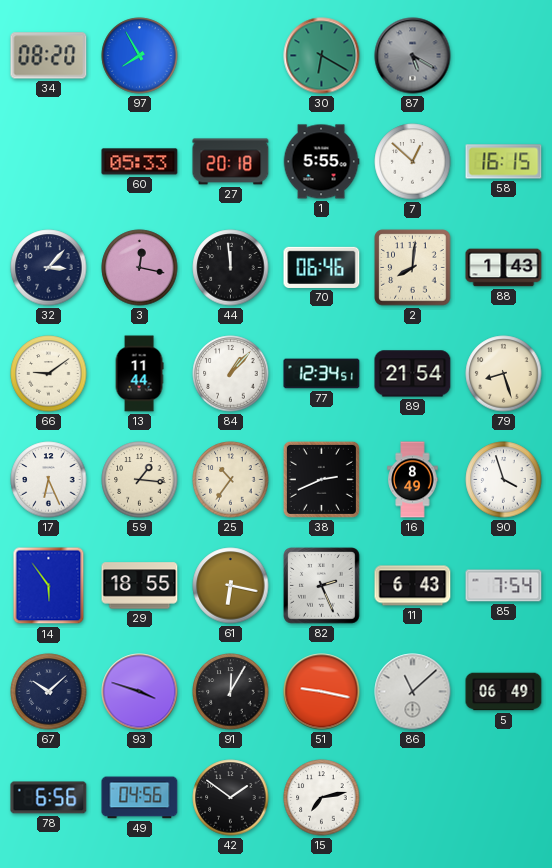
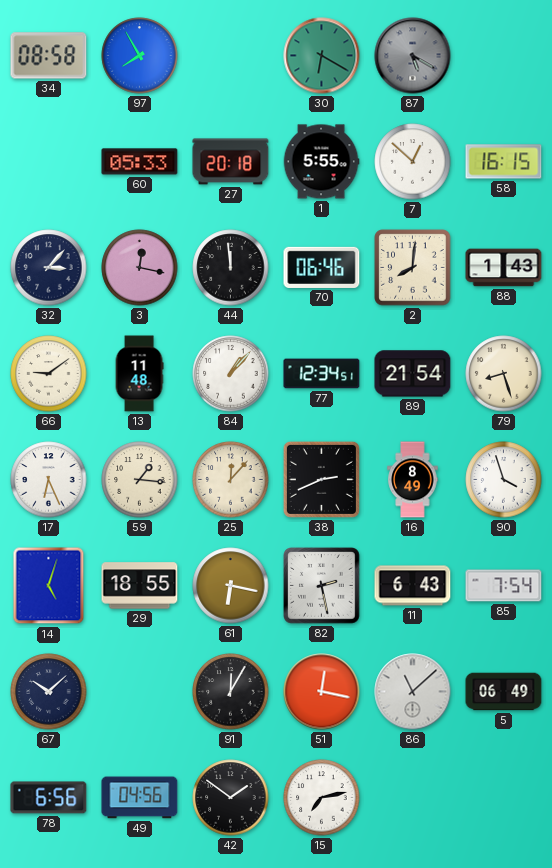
34: 08:20 -> 08:58 (49, 56)
13: 11:44 -> 11:48 (139, 374)
25: 10:36 -> 12:07 (231, 480)
14: 5:54 -> 5:03 (49, 586)
82: 2:26 -> 2:28 (322, 586)
93: 3:48 -> none (140, 692)
51: 9:17 -> 12:17 (322, 692)
